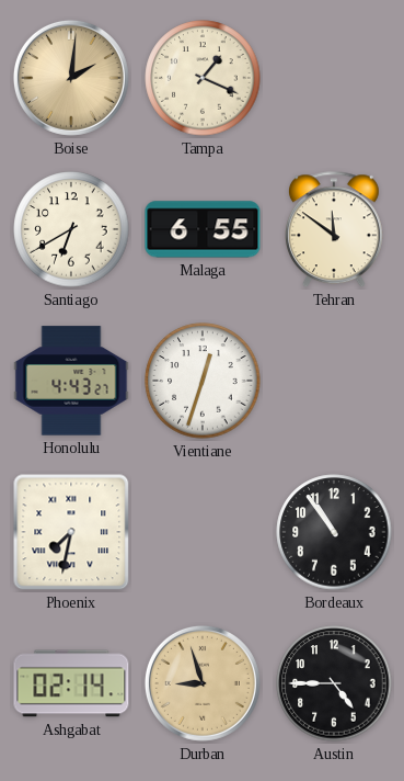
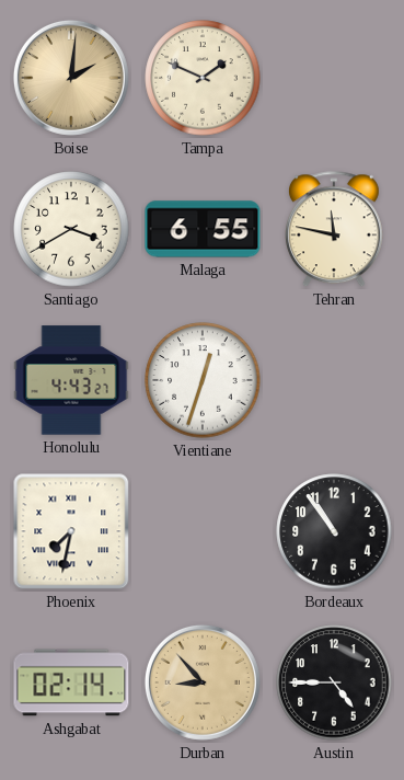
Tampa: 1:19 -> 1:49 (203, 78)
Santiago: 6:40 -> 3:40 (71, 229)
Tehran: 11:51 -> 11:47 (334, 230)
Durban: 8:57 -> 8:53 (203, 682)
